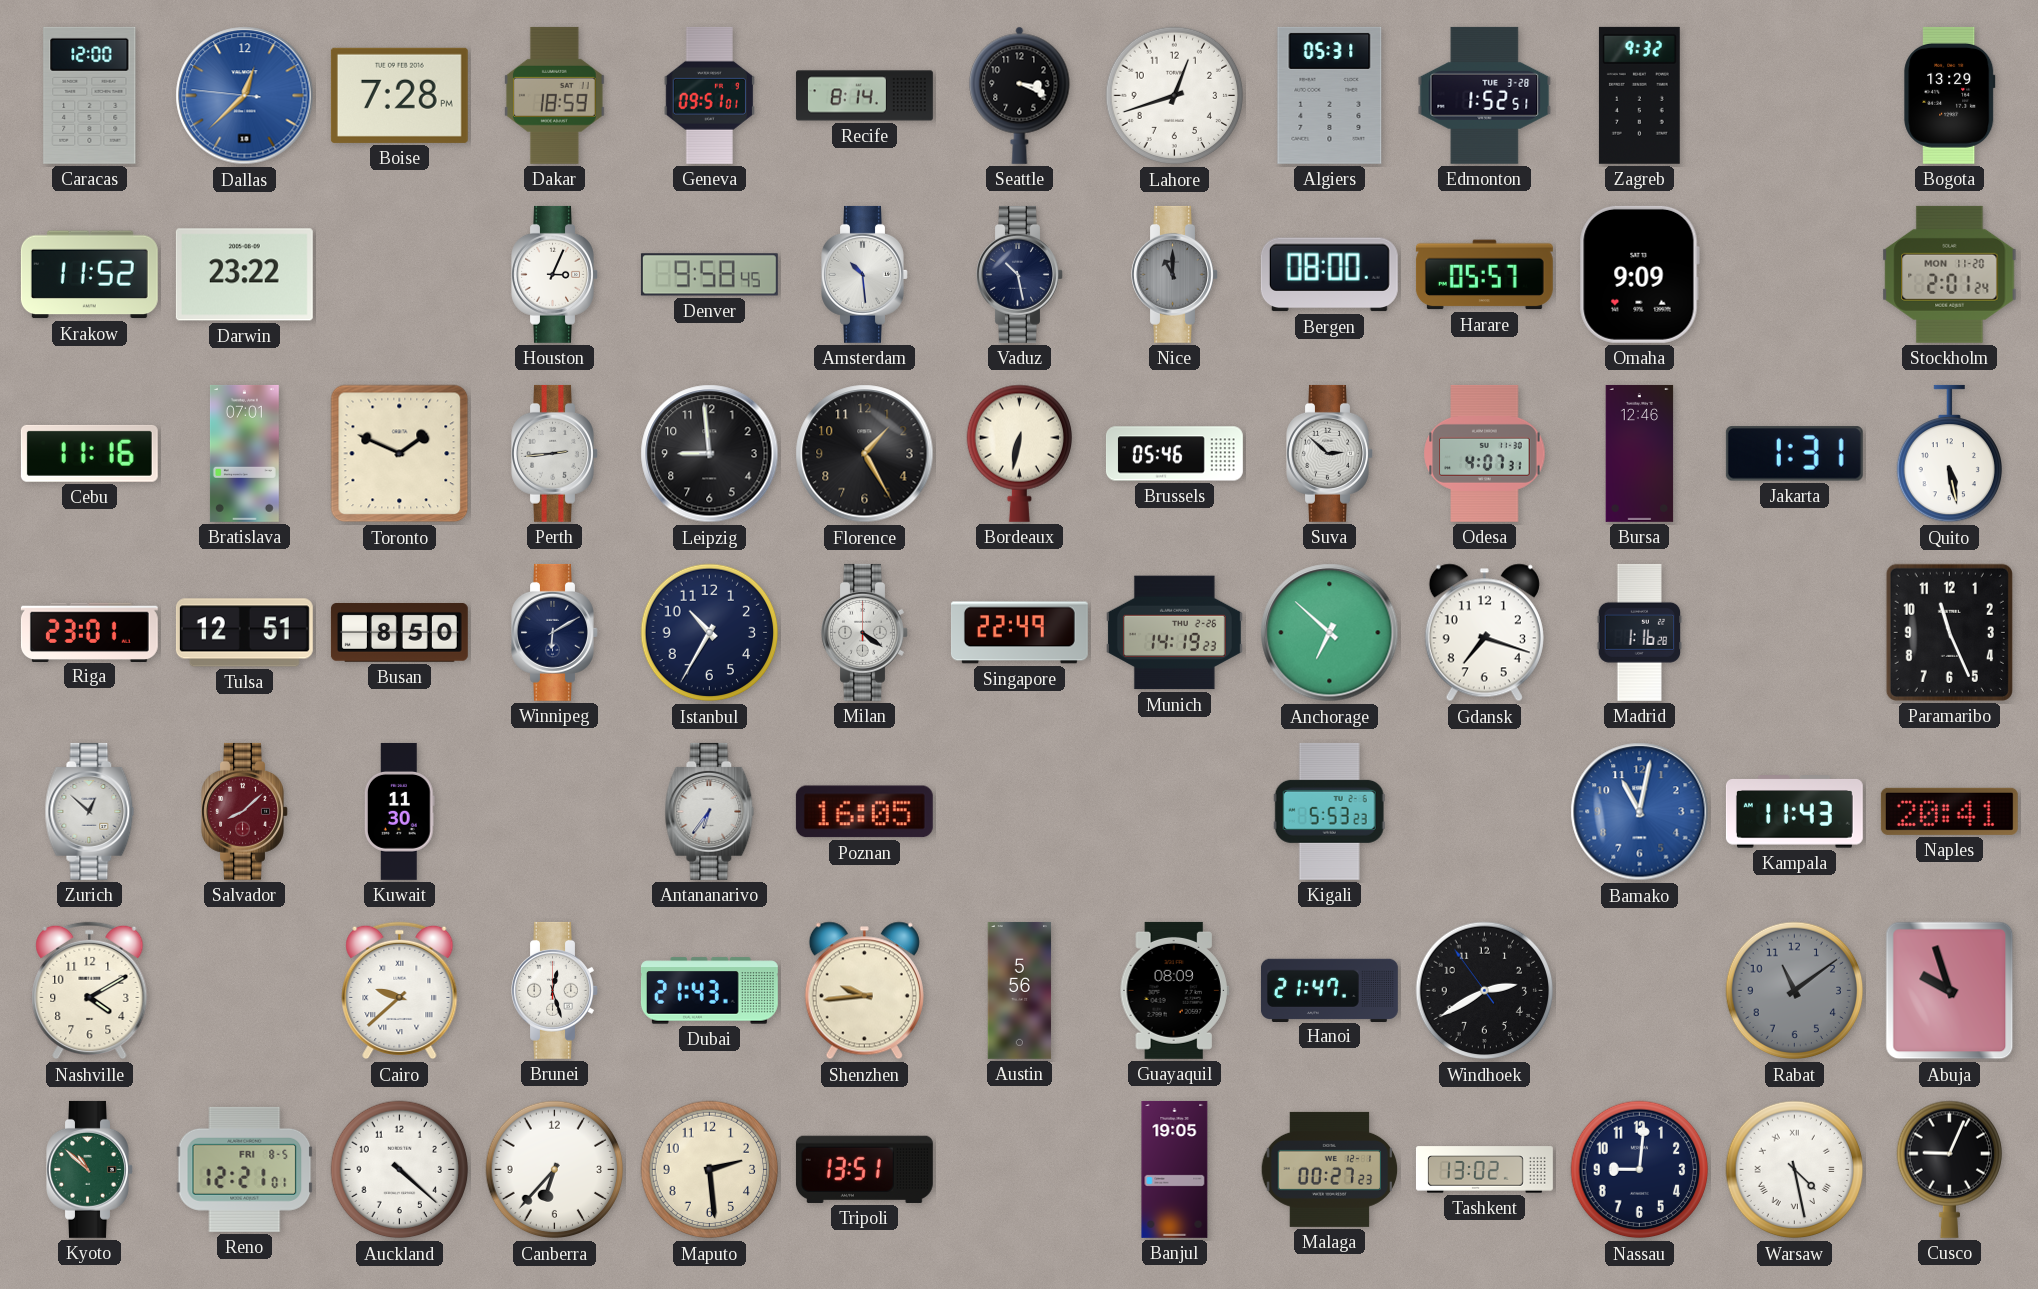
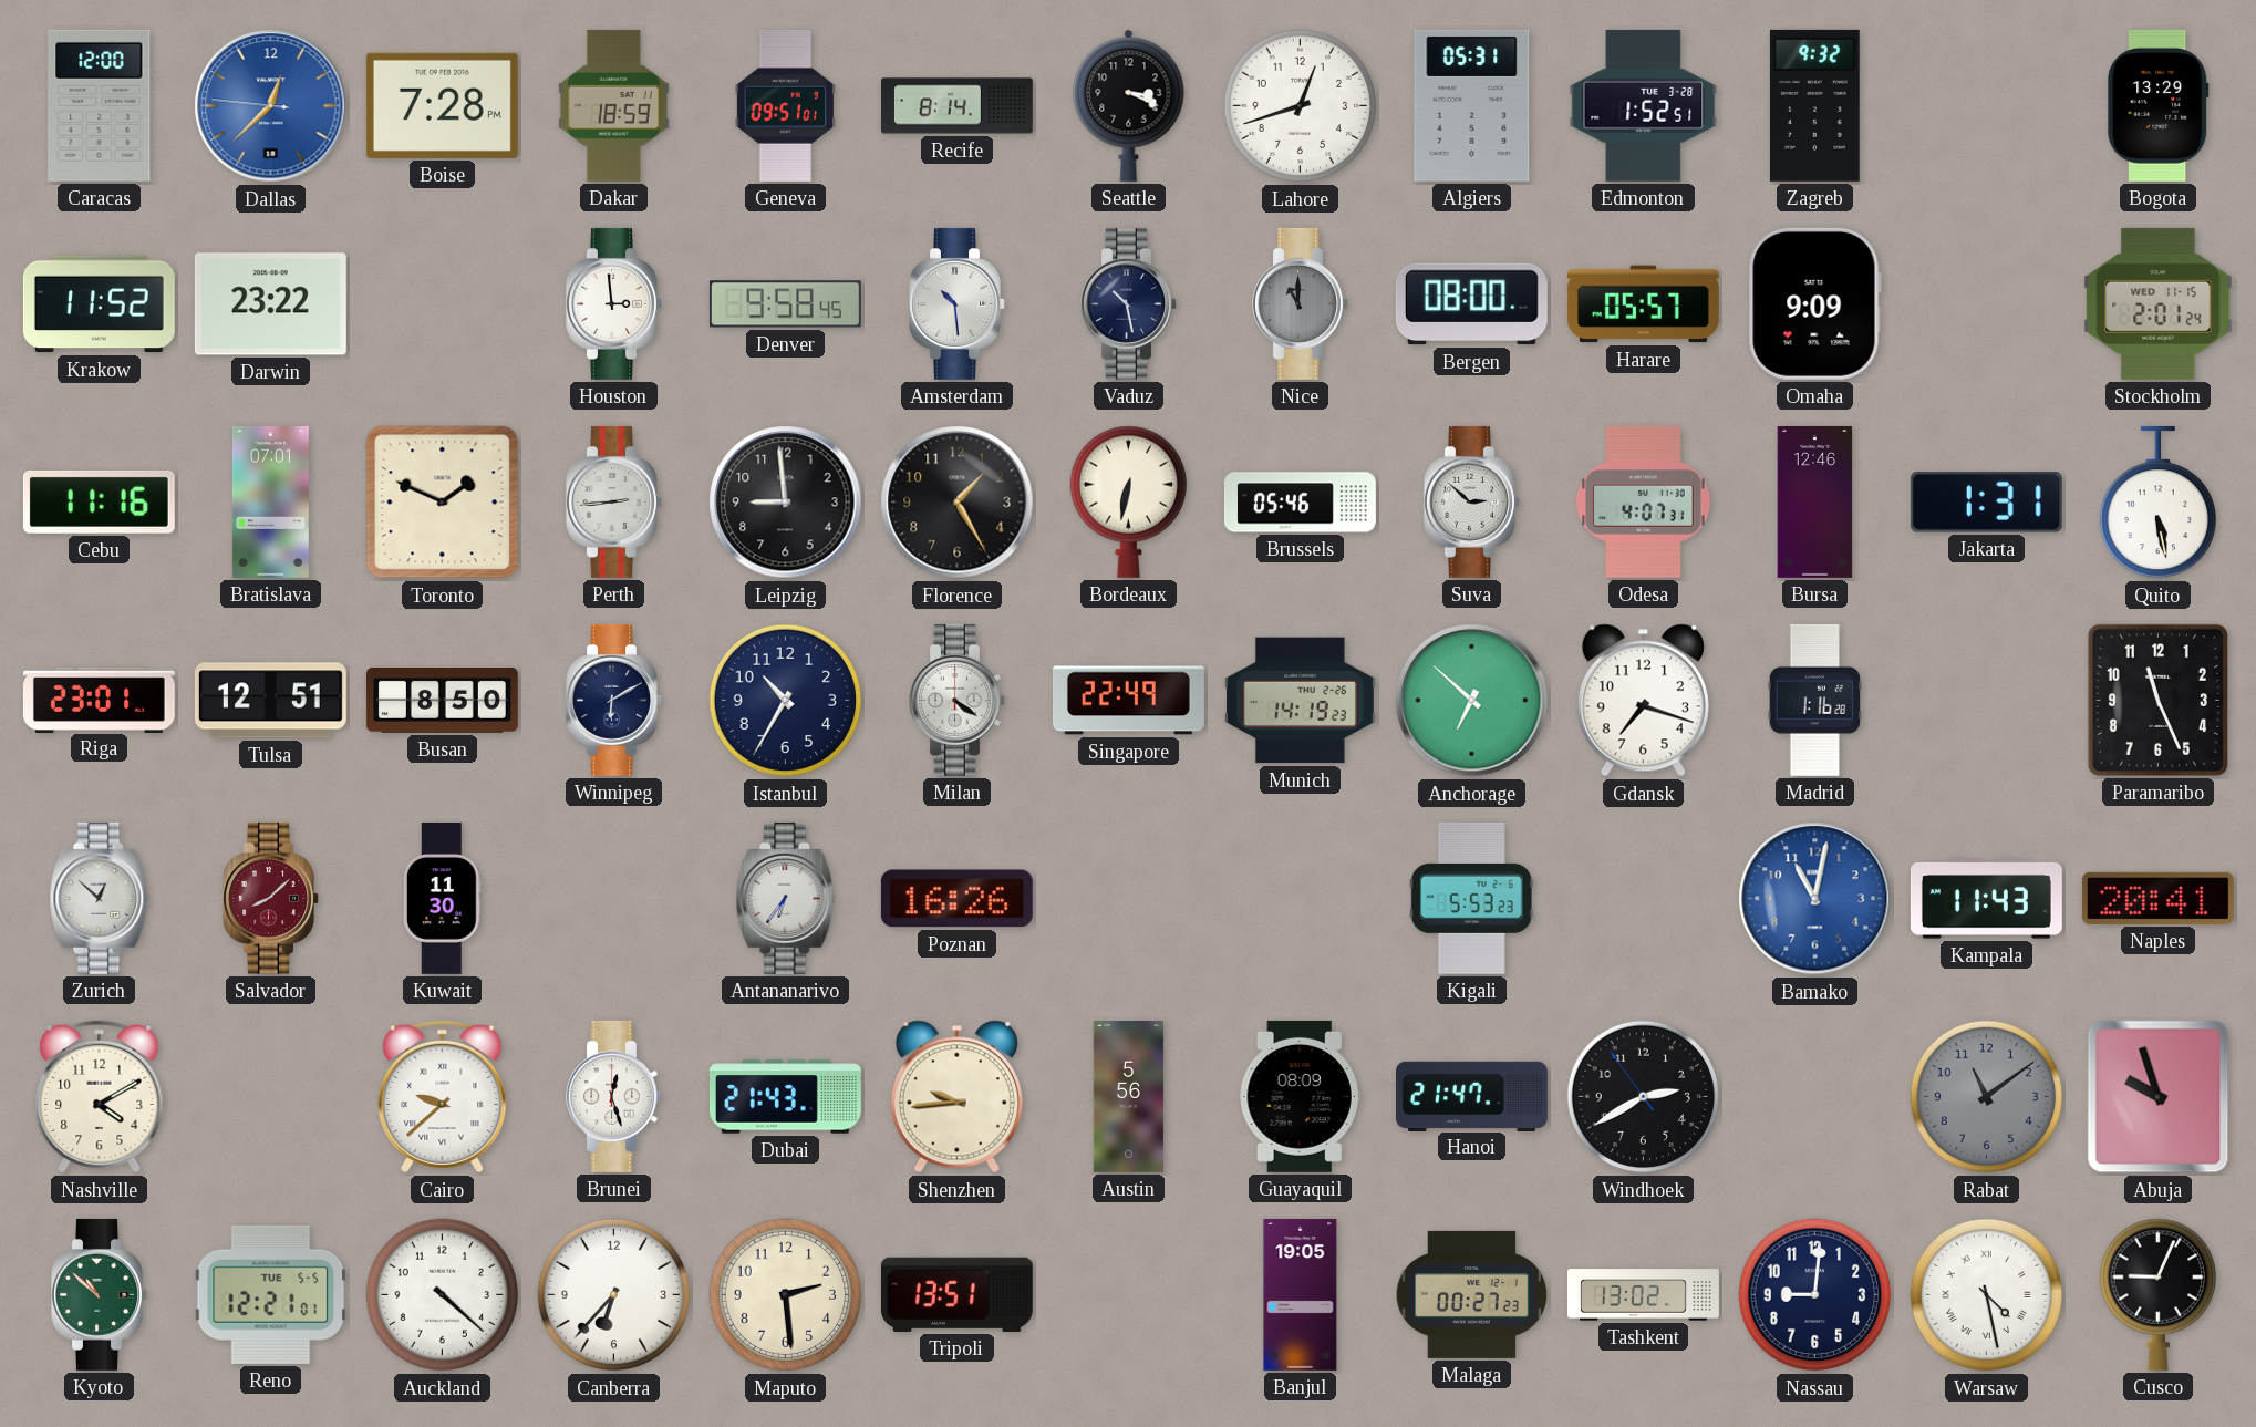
Houston: 3:04 -> 2:59 (614, 303)
Stockholm date: MON 11-20 -> WED 11-15 (2159, 303)
Poznan: 16:05 -> 16:26 (956, 899)
Reno date: FRI 8-5 -> TUE 5-5 (271, 1294)
